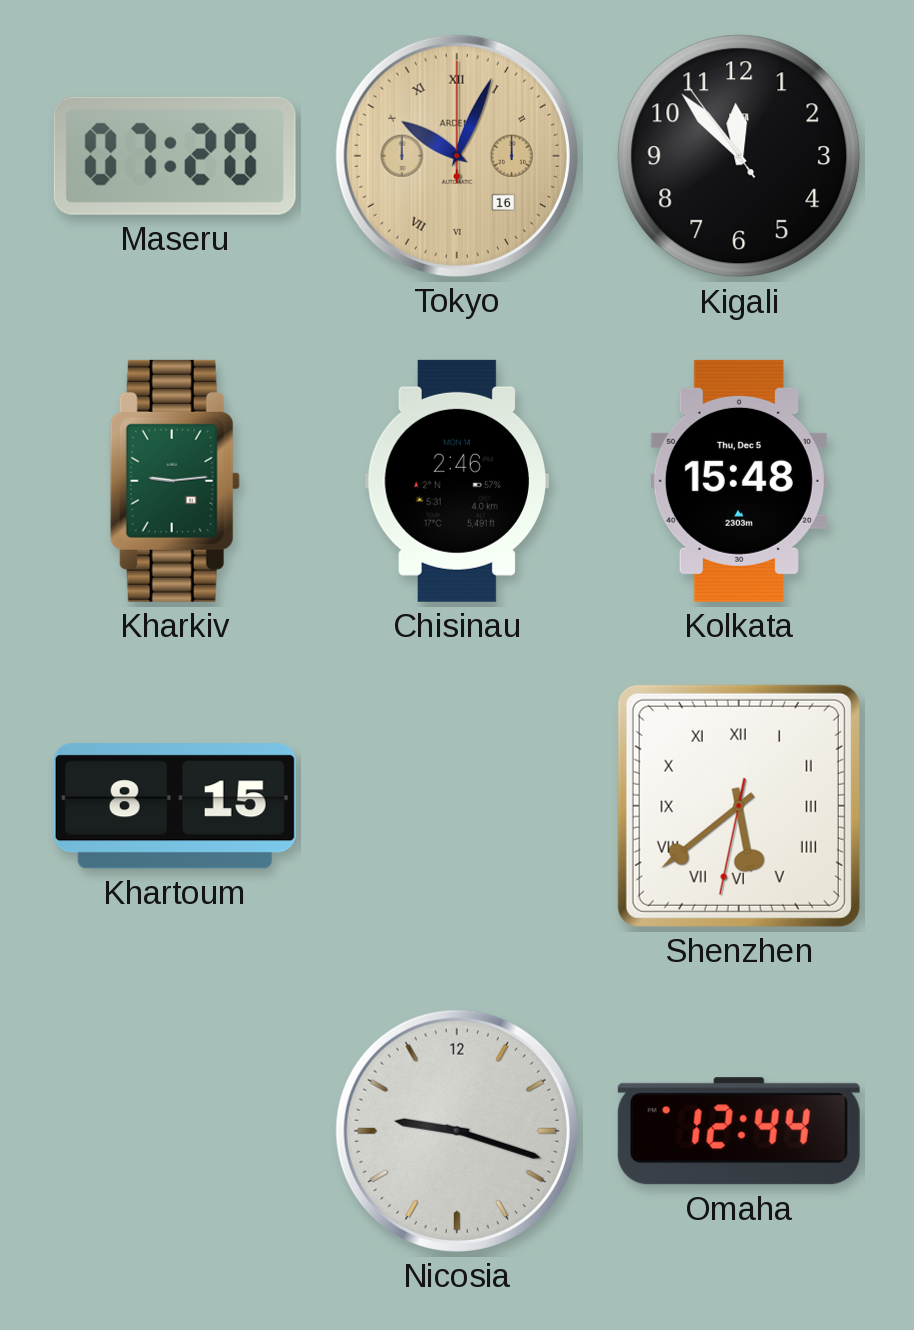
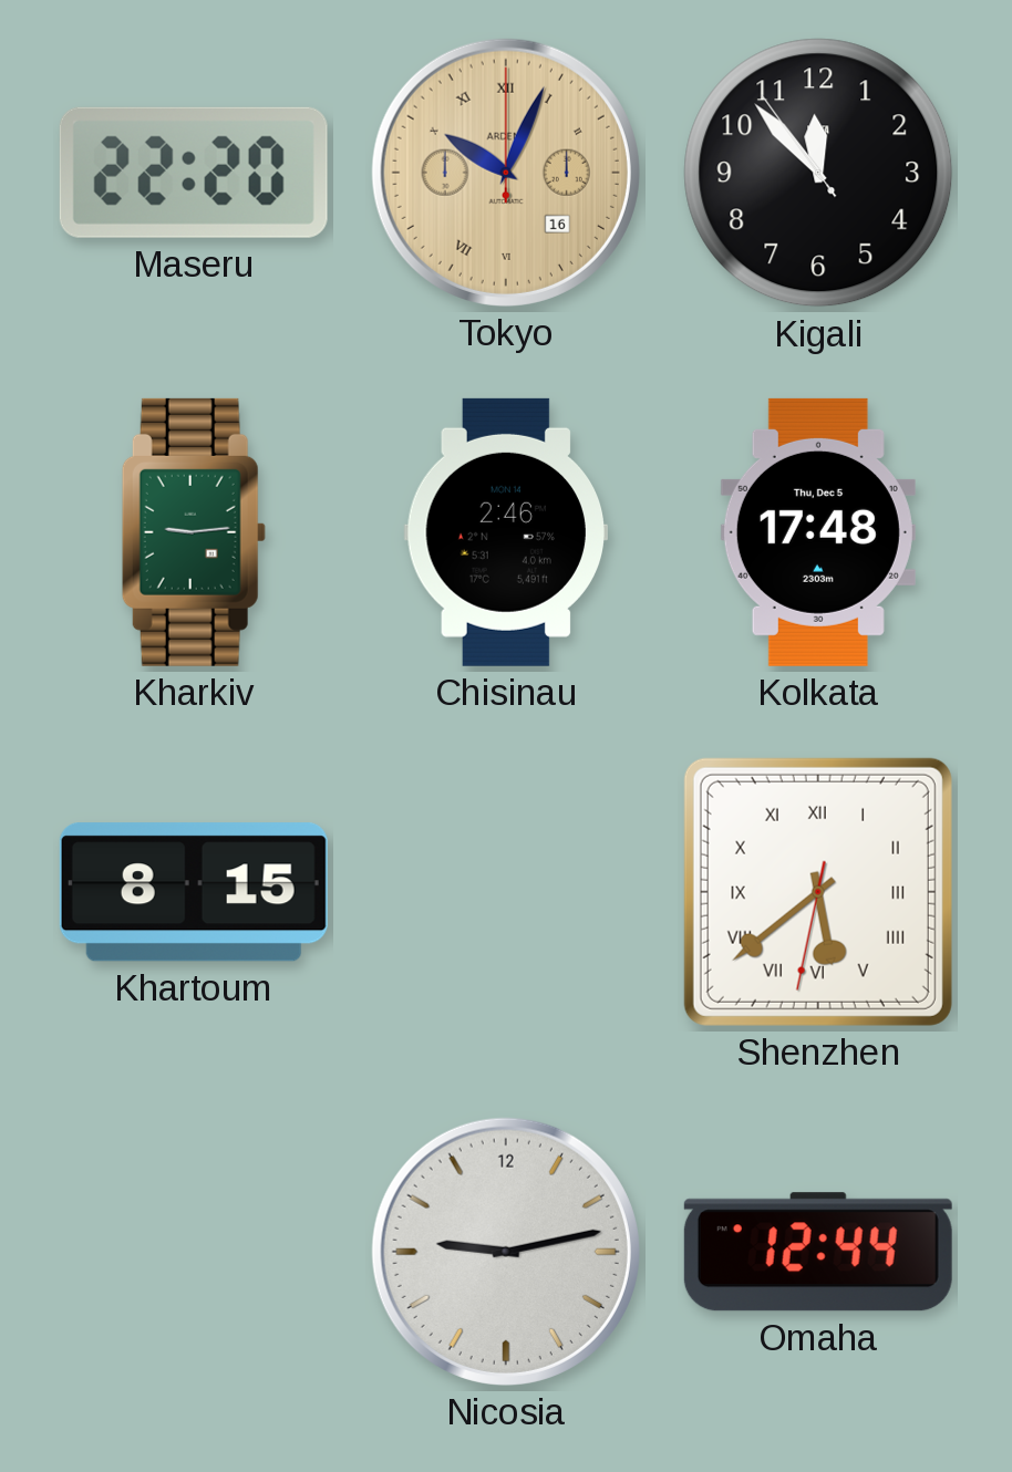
Maseru: 07:20 -> 22:20 (194, 173)
Kolkata: 15:48 -> 17:48 (818, 532)
Nicosia: 9:18 -> 9:13 (506, 1252)
